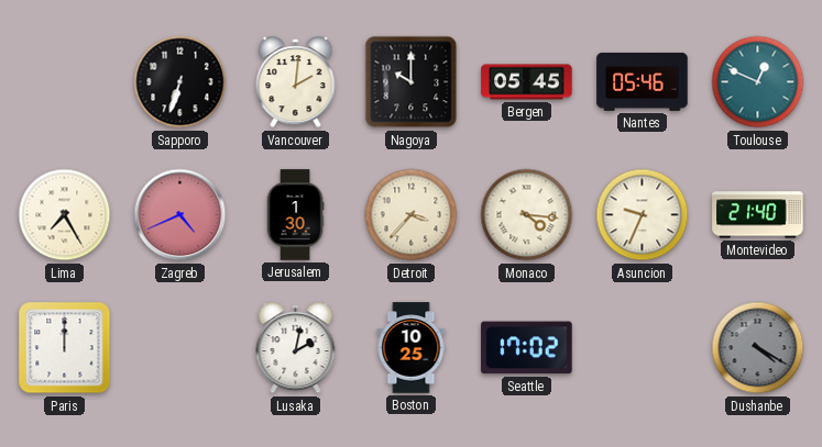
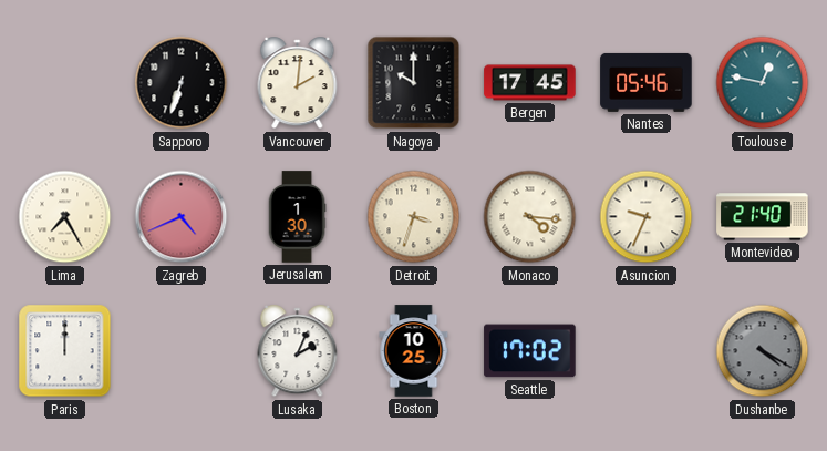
Bergen: 05:45 -> 17:45 (530, 83)
Toulouse: 12:49 -> 12:47 (763, 83)
Detroit: 3:37 -> 3:33 (414, 217)
Lusaka: 2:02 -> 2:04 (298, 351)
